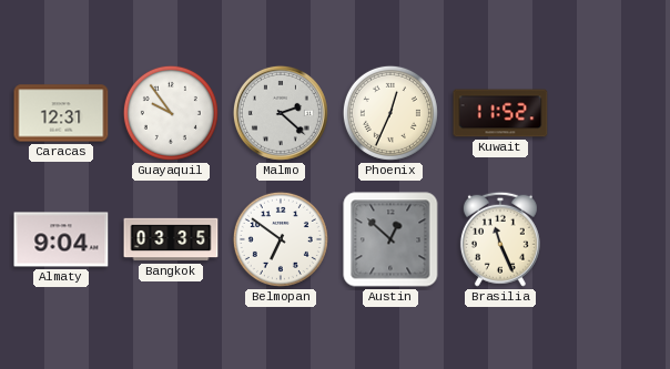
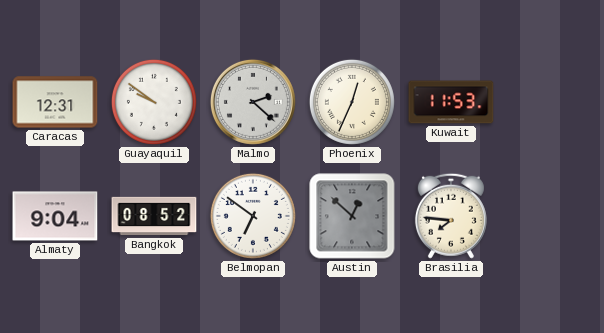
Guayaquil: 9:54 -> 9:51 (154, 102)
Kuwait: 11:52 -> 11:53 (451, 102)
Bangkok: 03:35 -> 08:52 (154, 216)
Brasilia: 11:26 -> 7:46 (451, 216)
